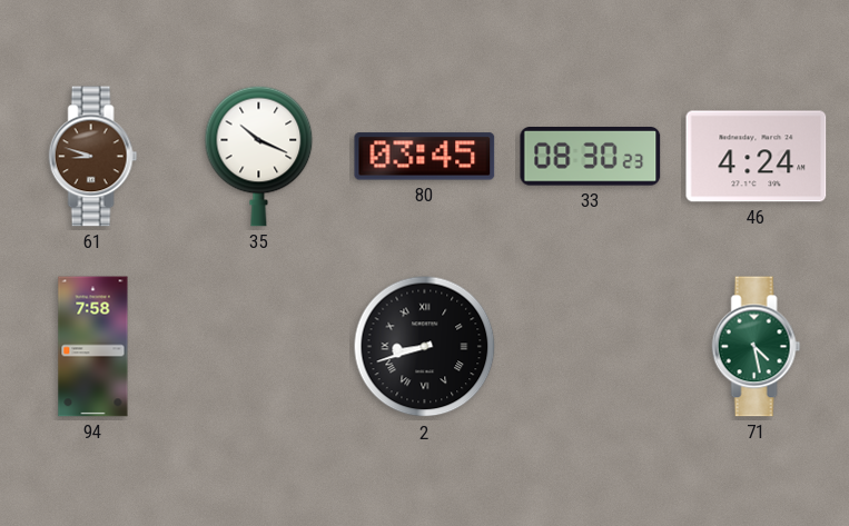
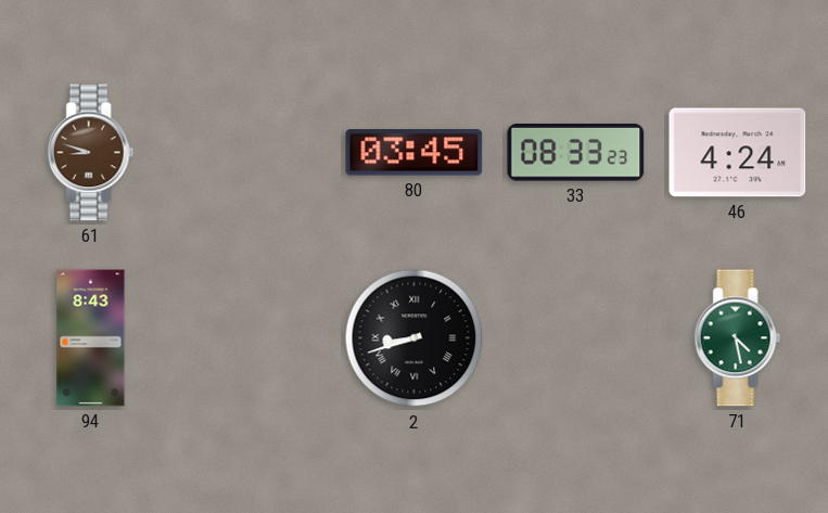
35: 10:19 -> none (259, 156)
33: 08:30 -> 08:33 (576, 153)
94: 7:58 -> 8:43 (91, 338)
